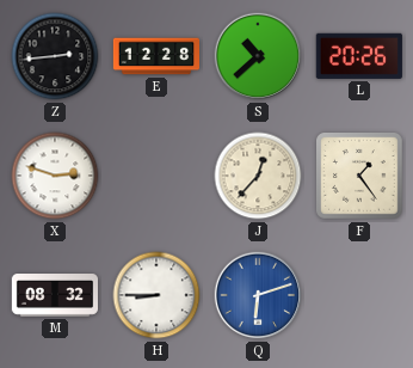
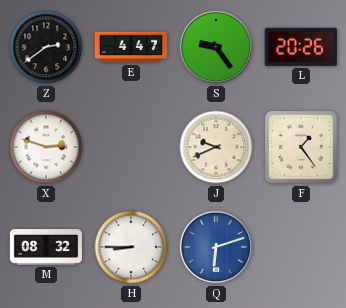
Z: 2:44 -> 2:39 (46, 47)
E: 12:28 -> 4:47 (131, 47)
S: 10:38 -> 9:24 (216, 47)
J: 12:37 -> 9:41 (216, 147)
